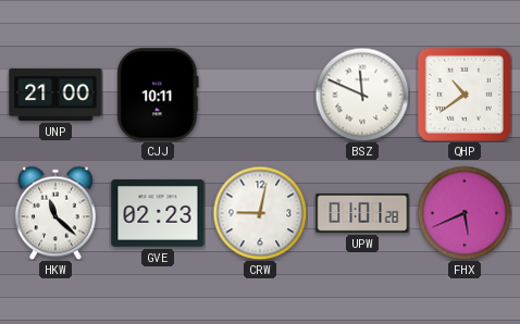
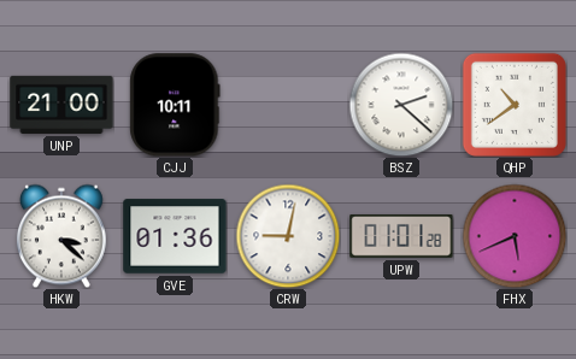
BSZ: 11:49 -> 2:22 (401, 105)
HKW: 11:22 -> 3:22 (61, 236)
GVE: 02:23 -> 01:36 (175, 236)
